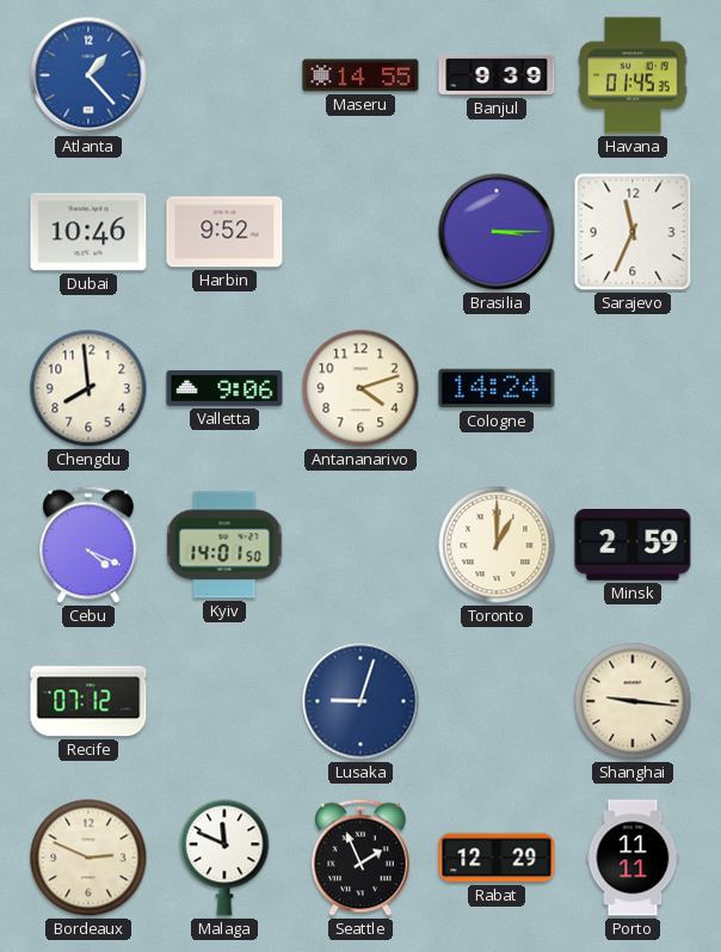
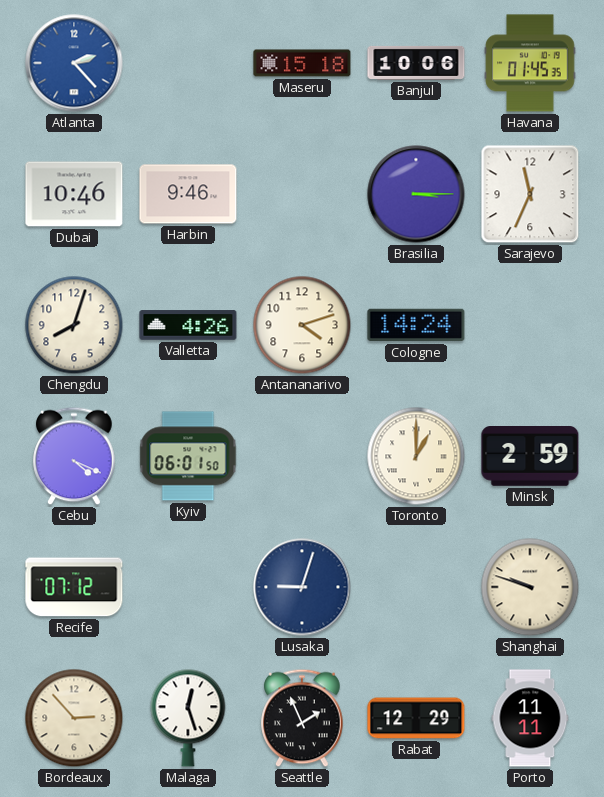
Atlanta: 1:23 -> 2:23 (74, 63)
Maseru: 14:55 -> 15:18 (302, 63)
Banjul: 9:39 -> 10:06 (416, 63)
Harbin: 9:52 -> 9:46 (188, 194)
Chengdu: 7:59 -> 8:03 (74, 325)
Valletta: 9:06 -> 4:26 (188, 325)
Kyiv: 14:01 -> 06:01 (188, 456)
Shanghai: 9:16 -> 9:48 (530, 587)
Bordeaux: 2:49 -> 2:53 (74, 718)
Malaga: 11:49 -> 12:27 (188, 718)
